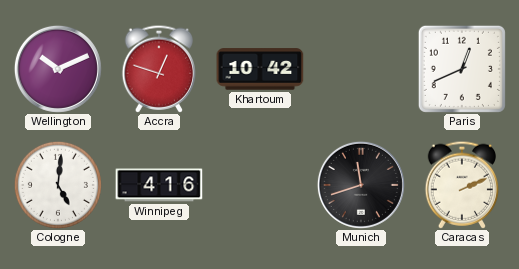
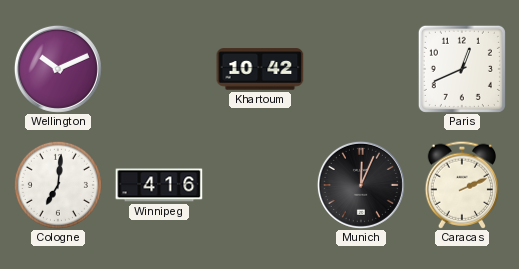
Accra: 12:48 -> none (159, 69)
Cologne: 5:01 -> 7:01 (58, 185)
Munich: 11:42 -> 12:04 (361, 185)
